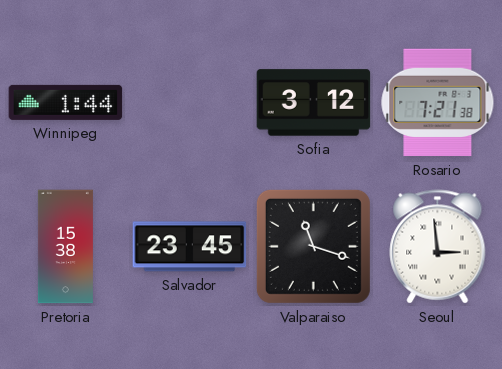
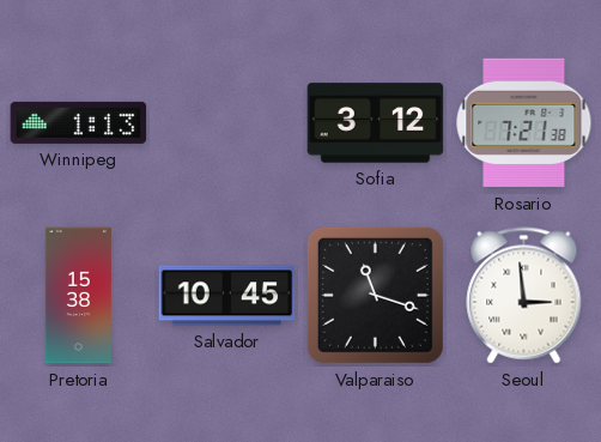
Winnipeg: 1:44 -> 1:13 (79, 122)
Salvador: 23:45 -> 10:45 (227, 296)
